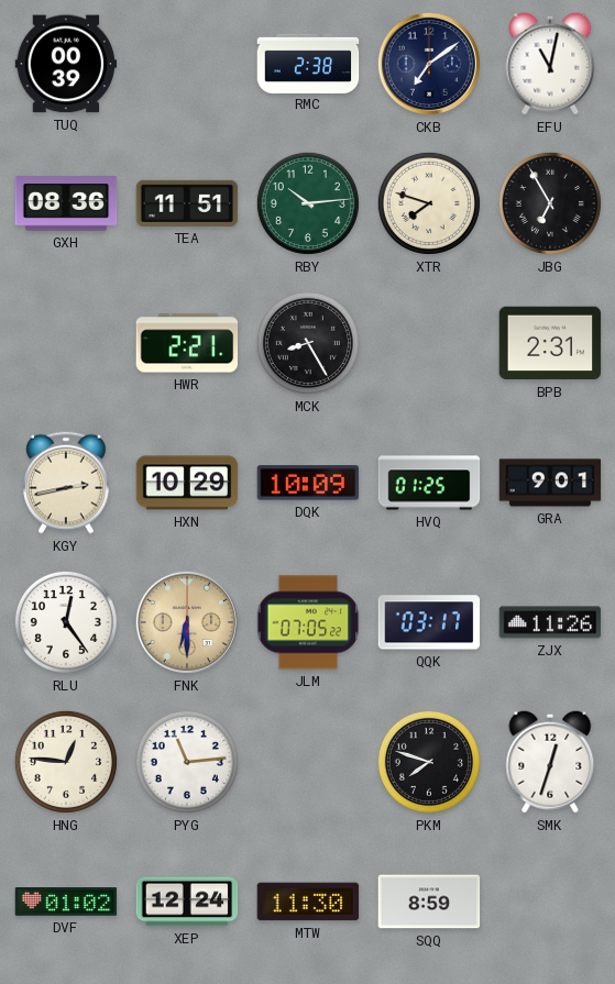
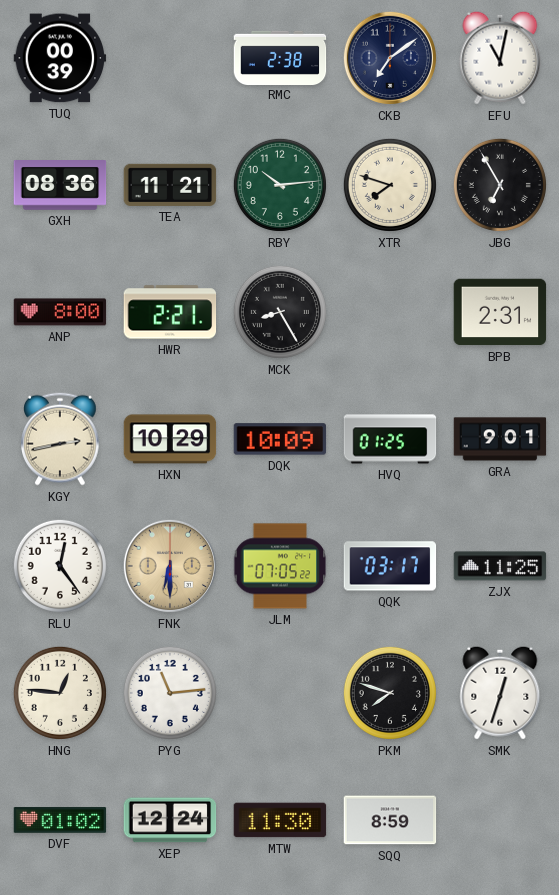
TEA: 11:51 -> 11:21 (170, 185)
ANP: none -> 8:00 (60, 312)
ZJX: 11:26 -> 11:25 (500, 566)
